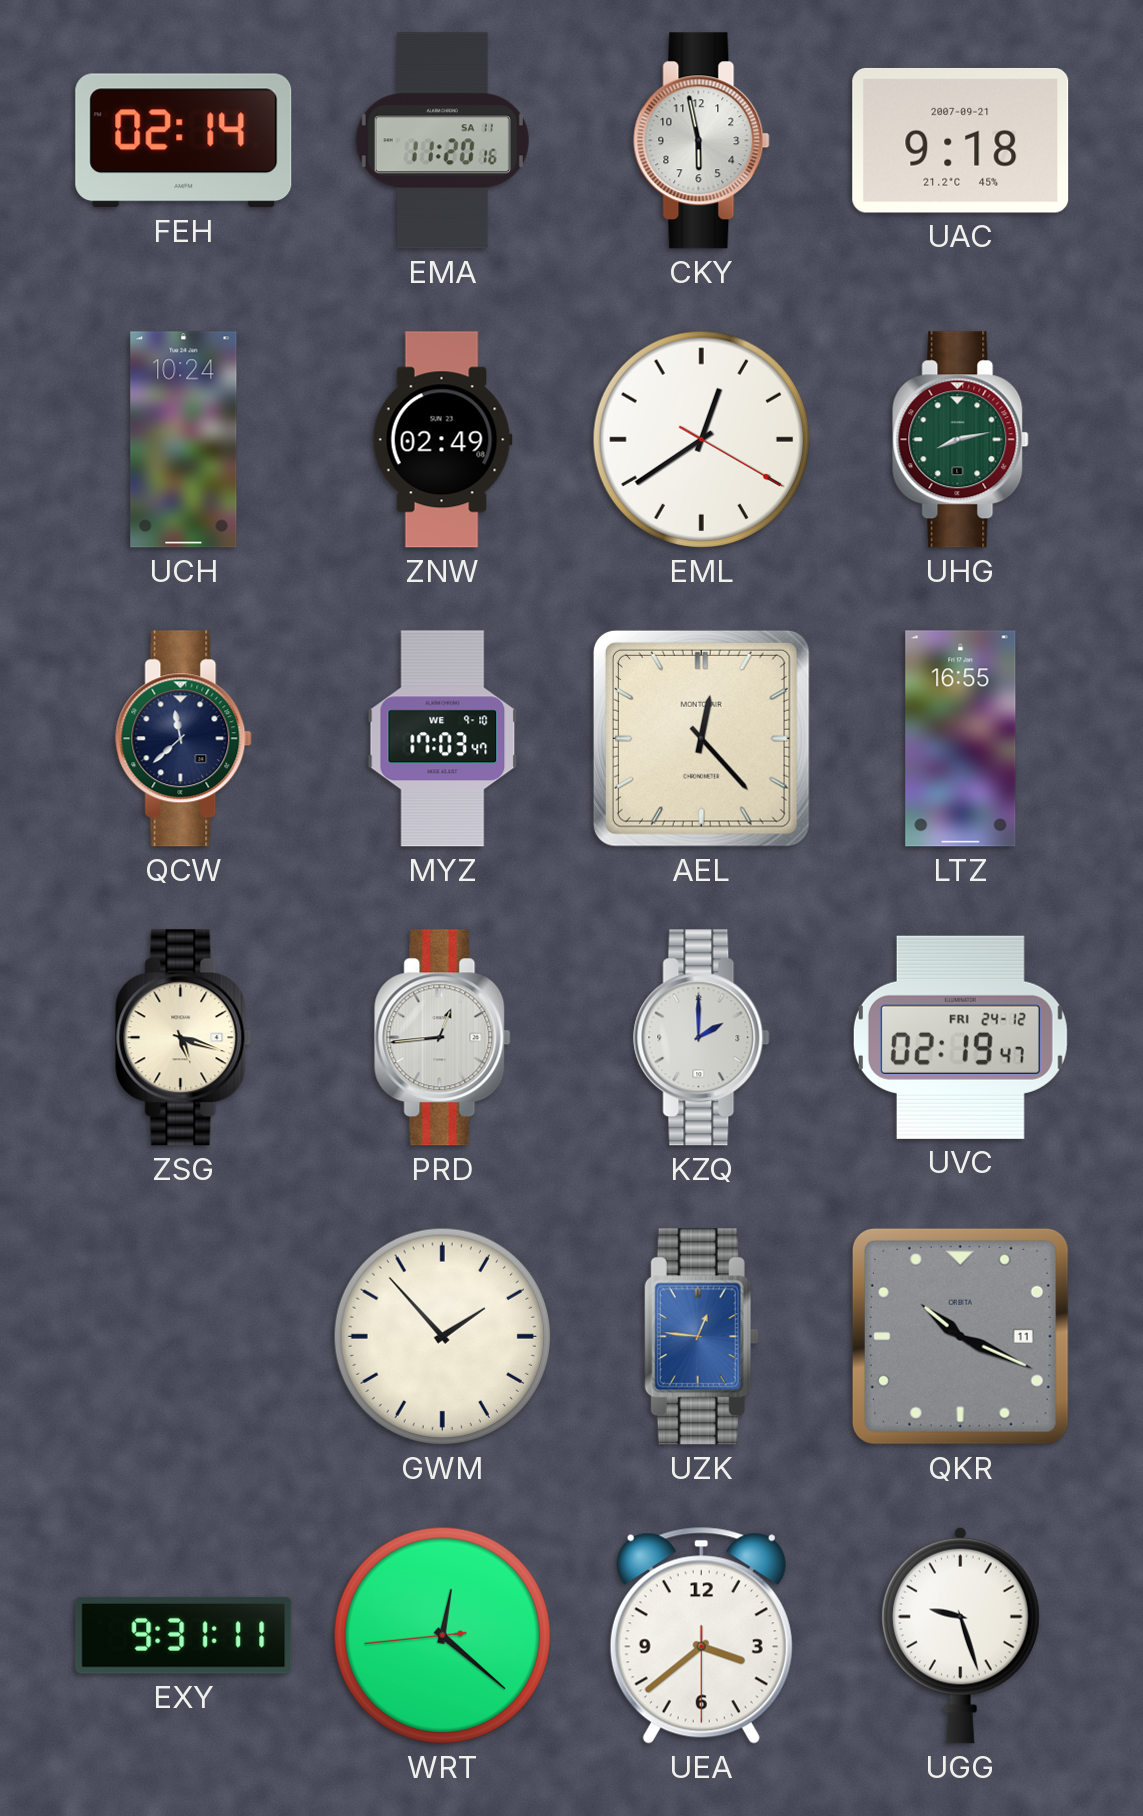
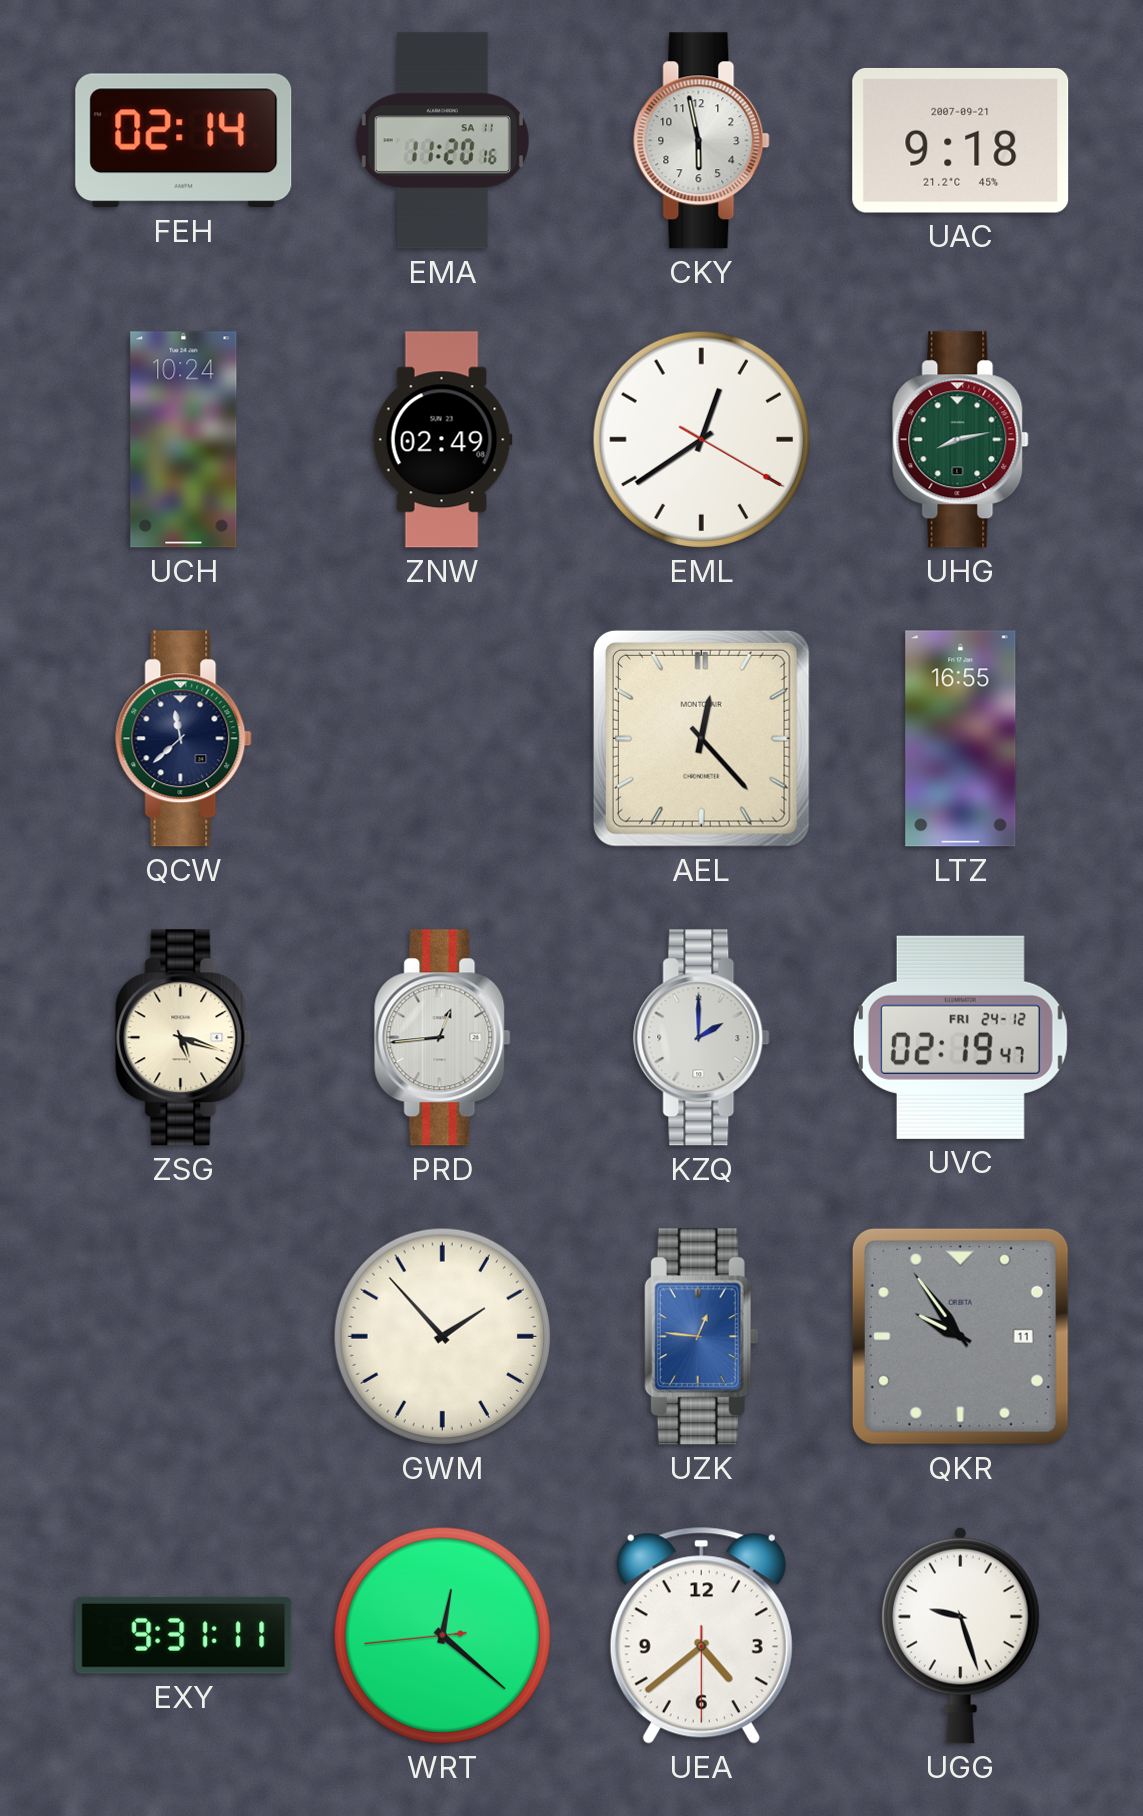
MYZ: 17:03 -> none (443, 739)
QKR: 10:19 -> 9:54 (960, 1336)
UEA: 3:38 -> 4:38 (701, 1635)
